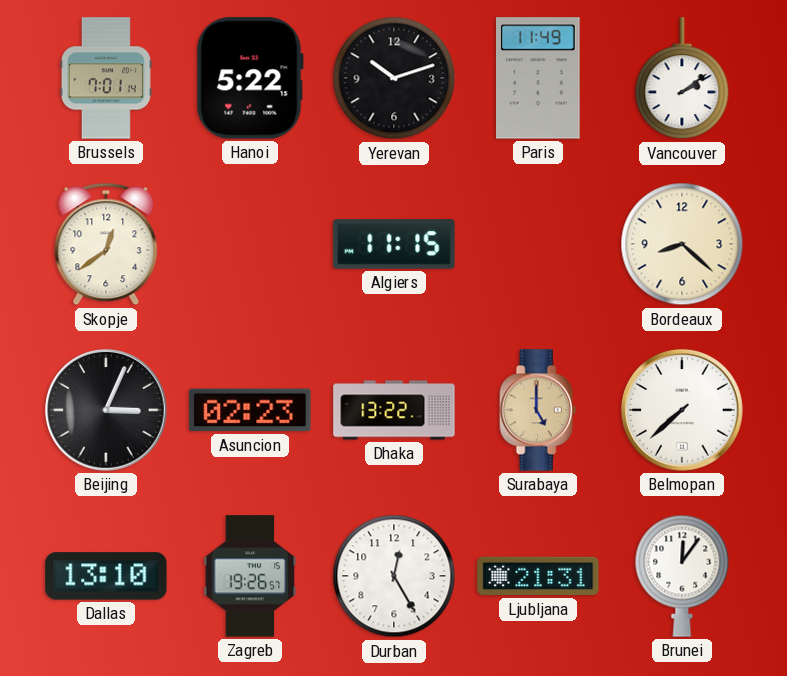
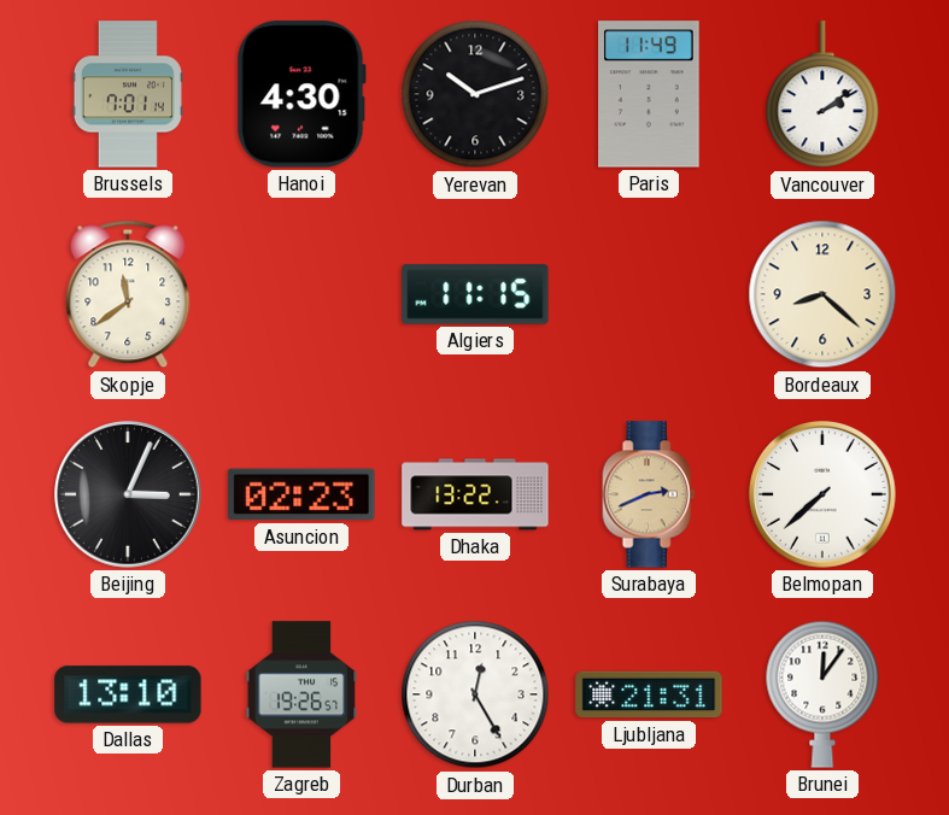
Hanoi: 5:22 -> 4:30 (301, 94)
Skopje: 12:39 -> 11:39 (128, 294)
Surabaya: 5:00 -> 2:41 (649, 494)
